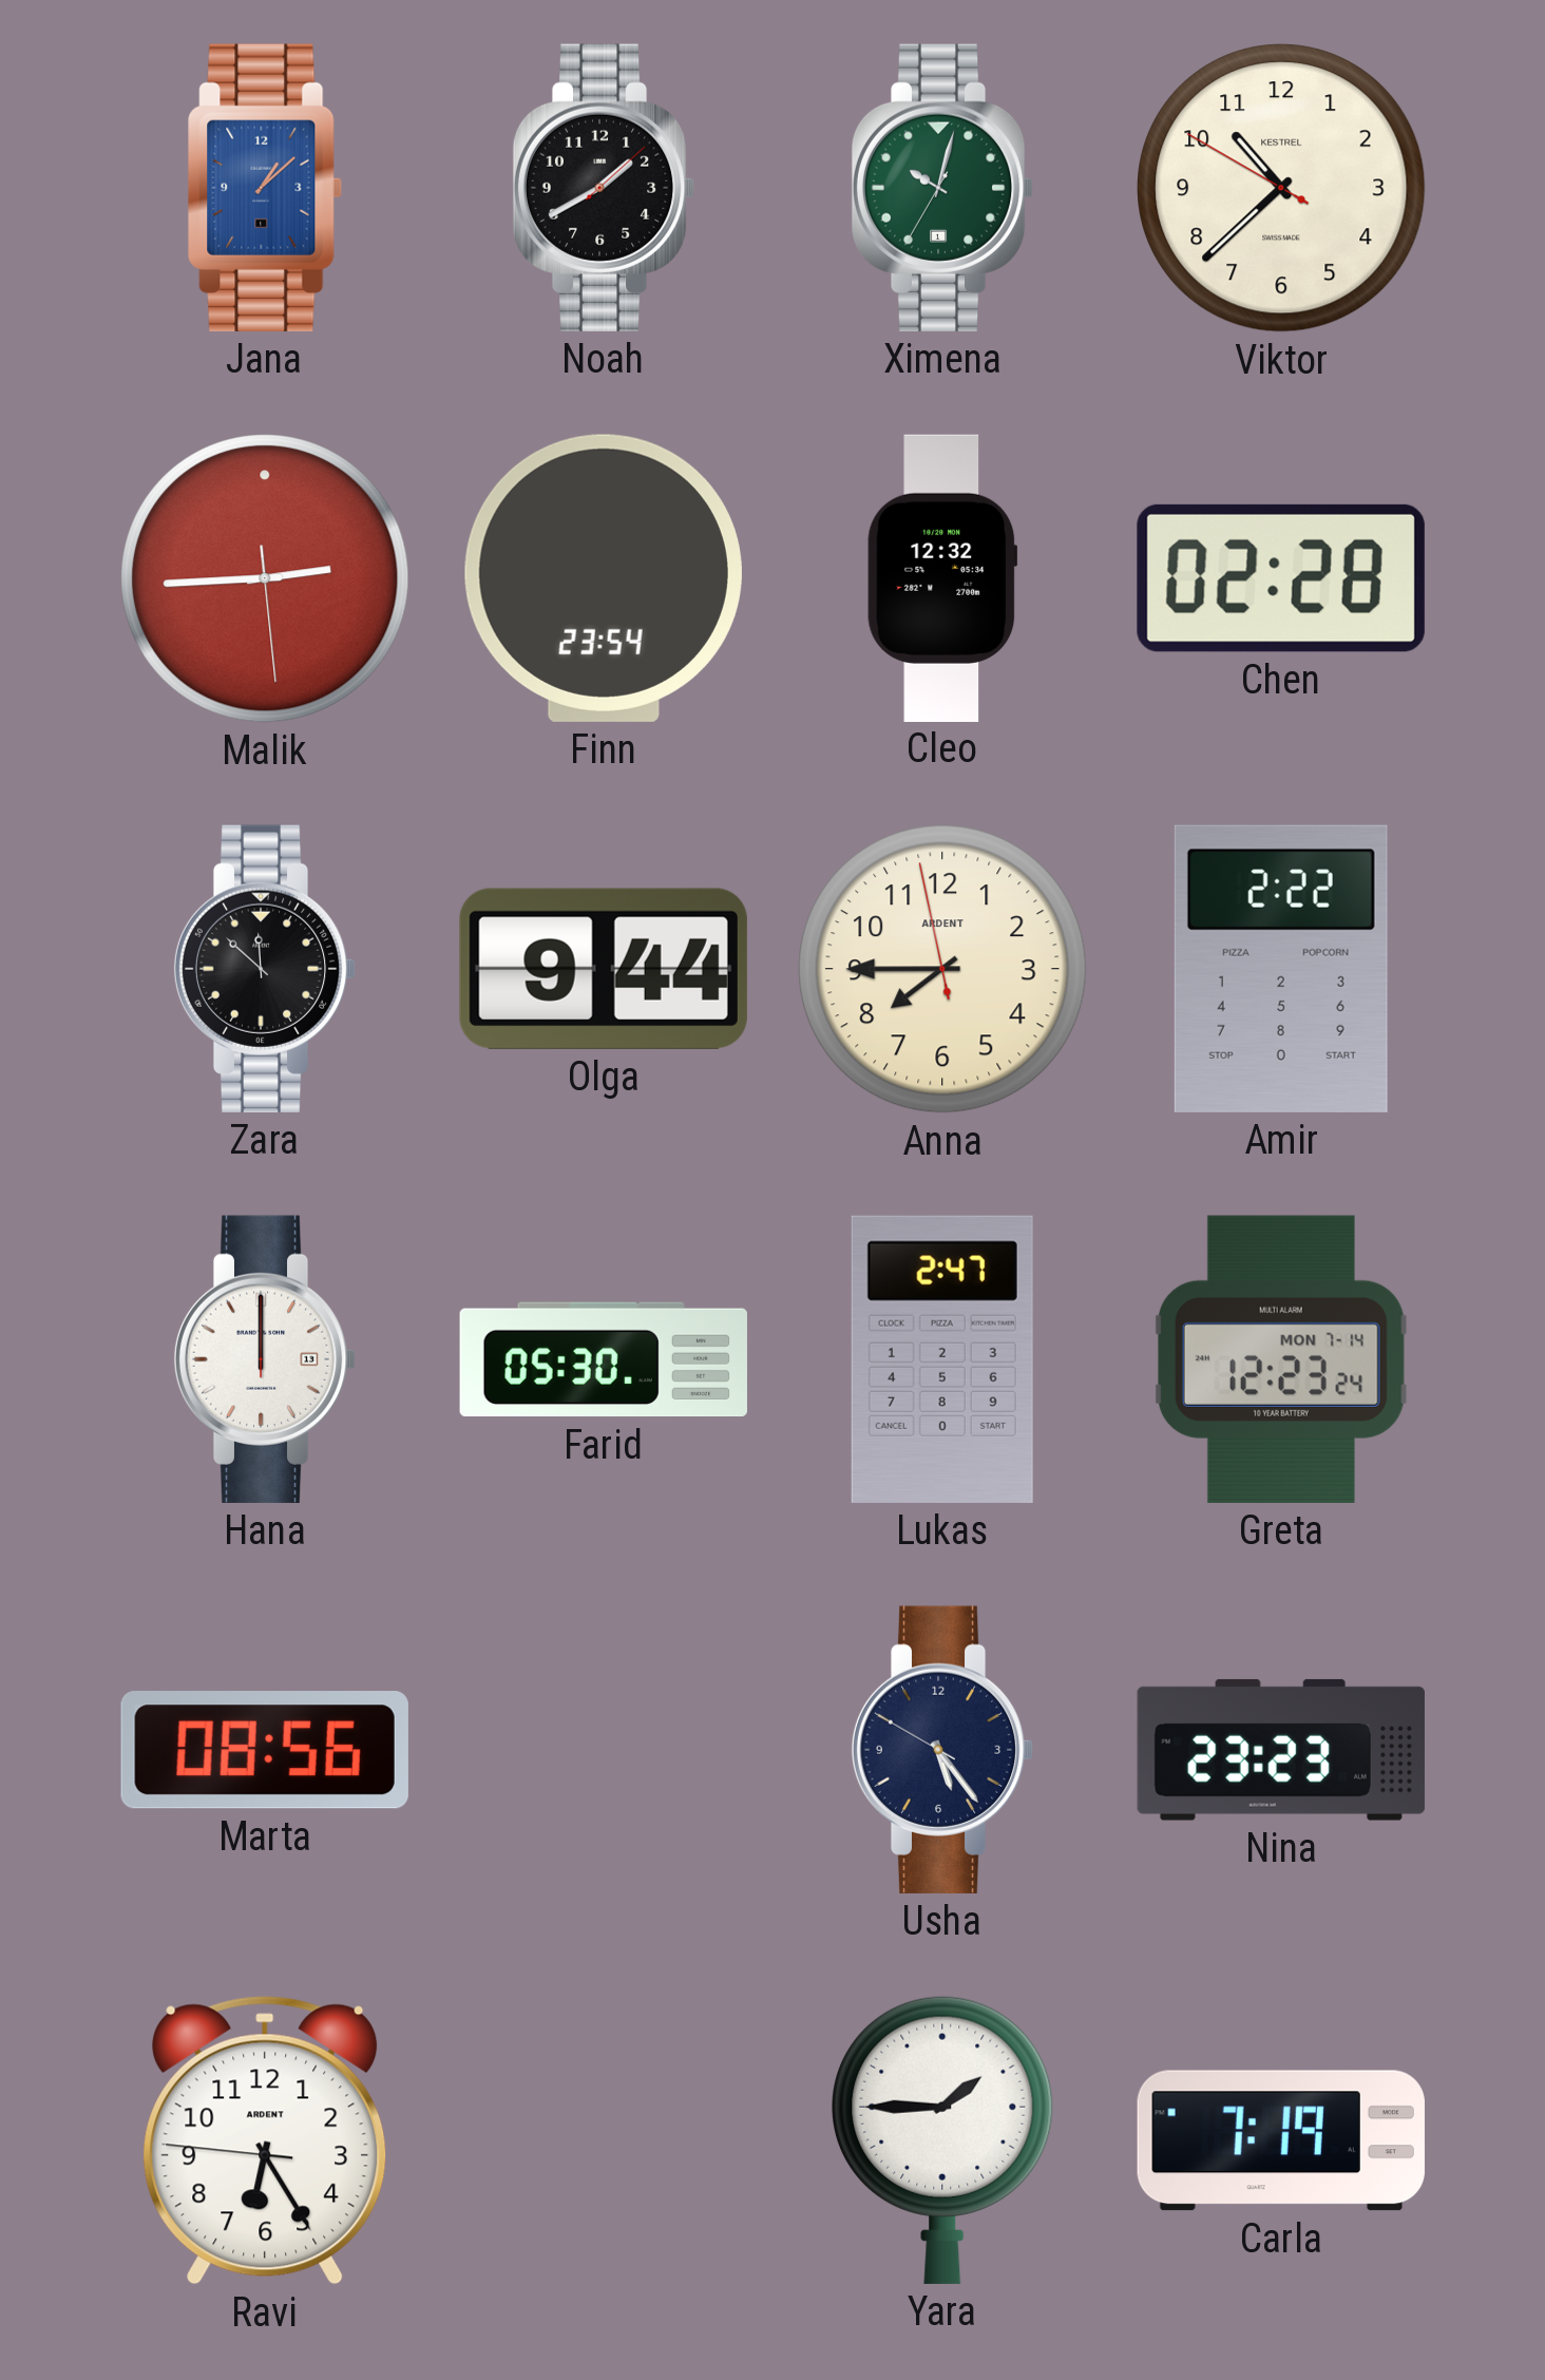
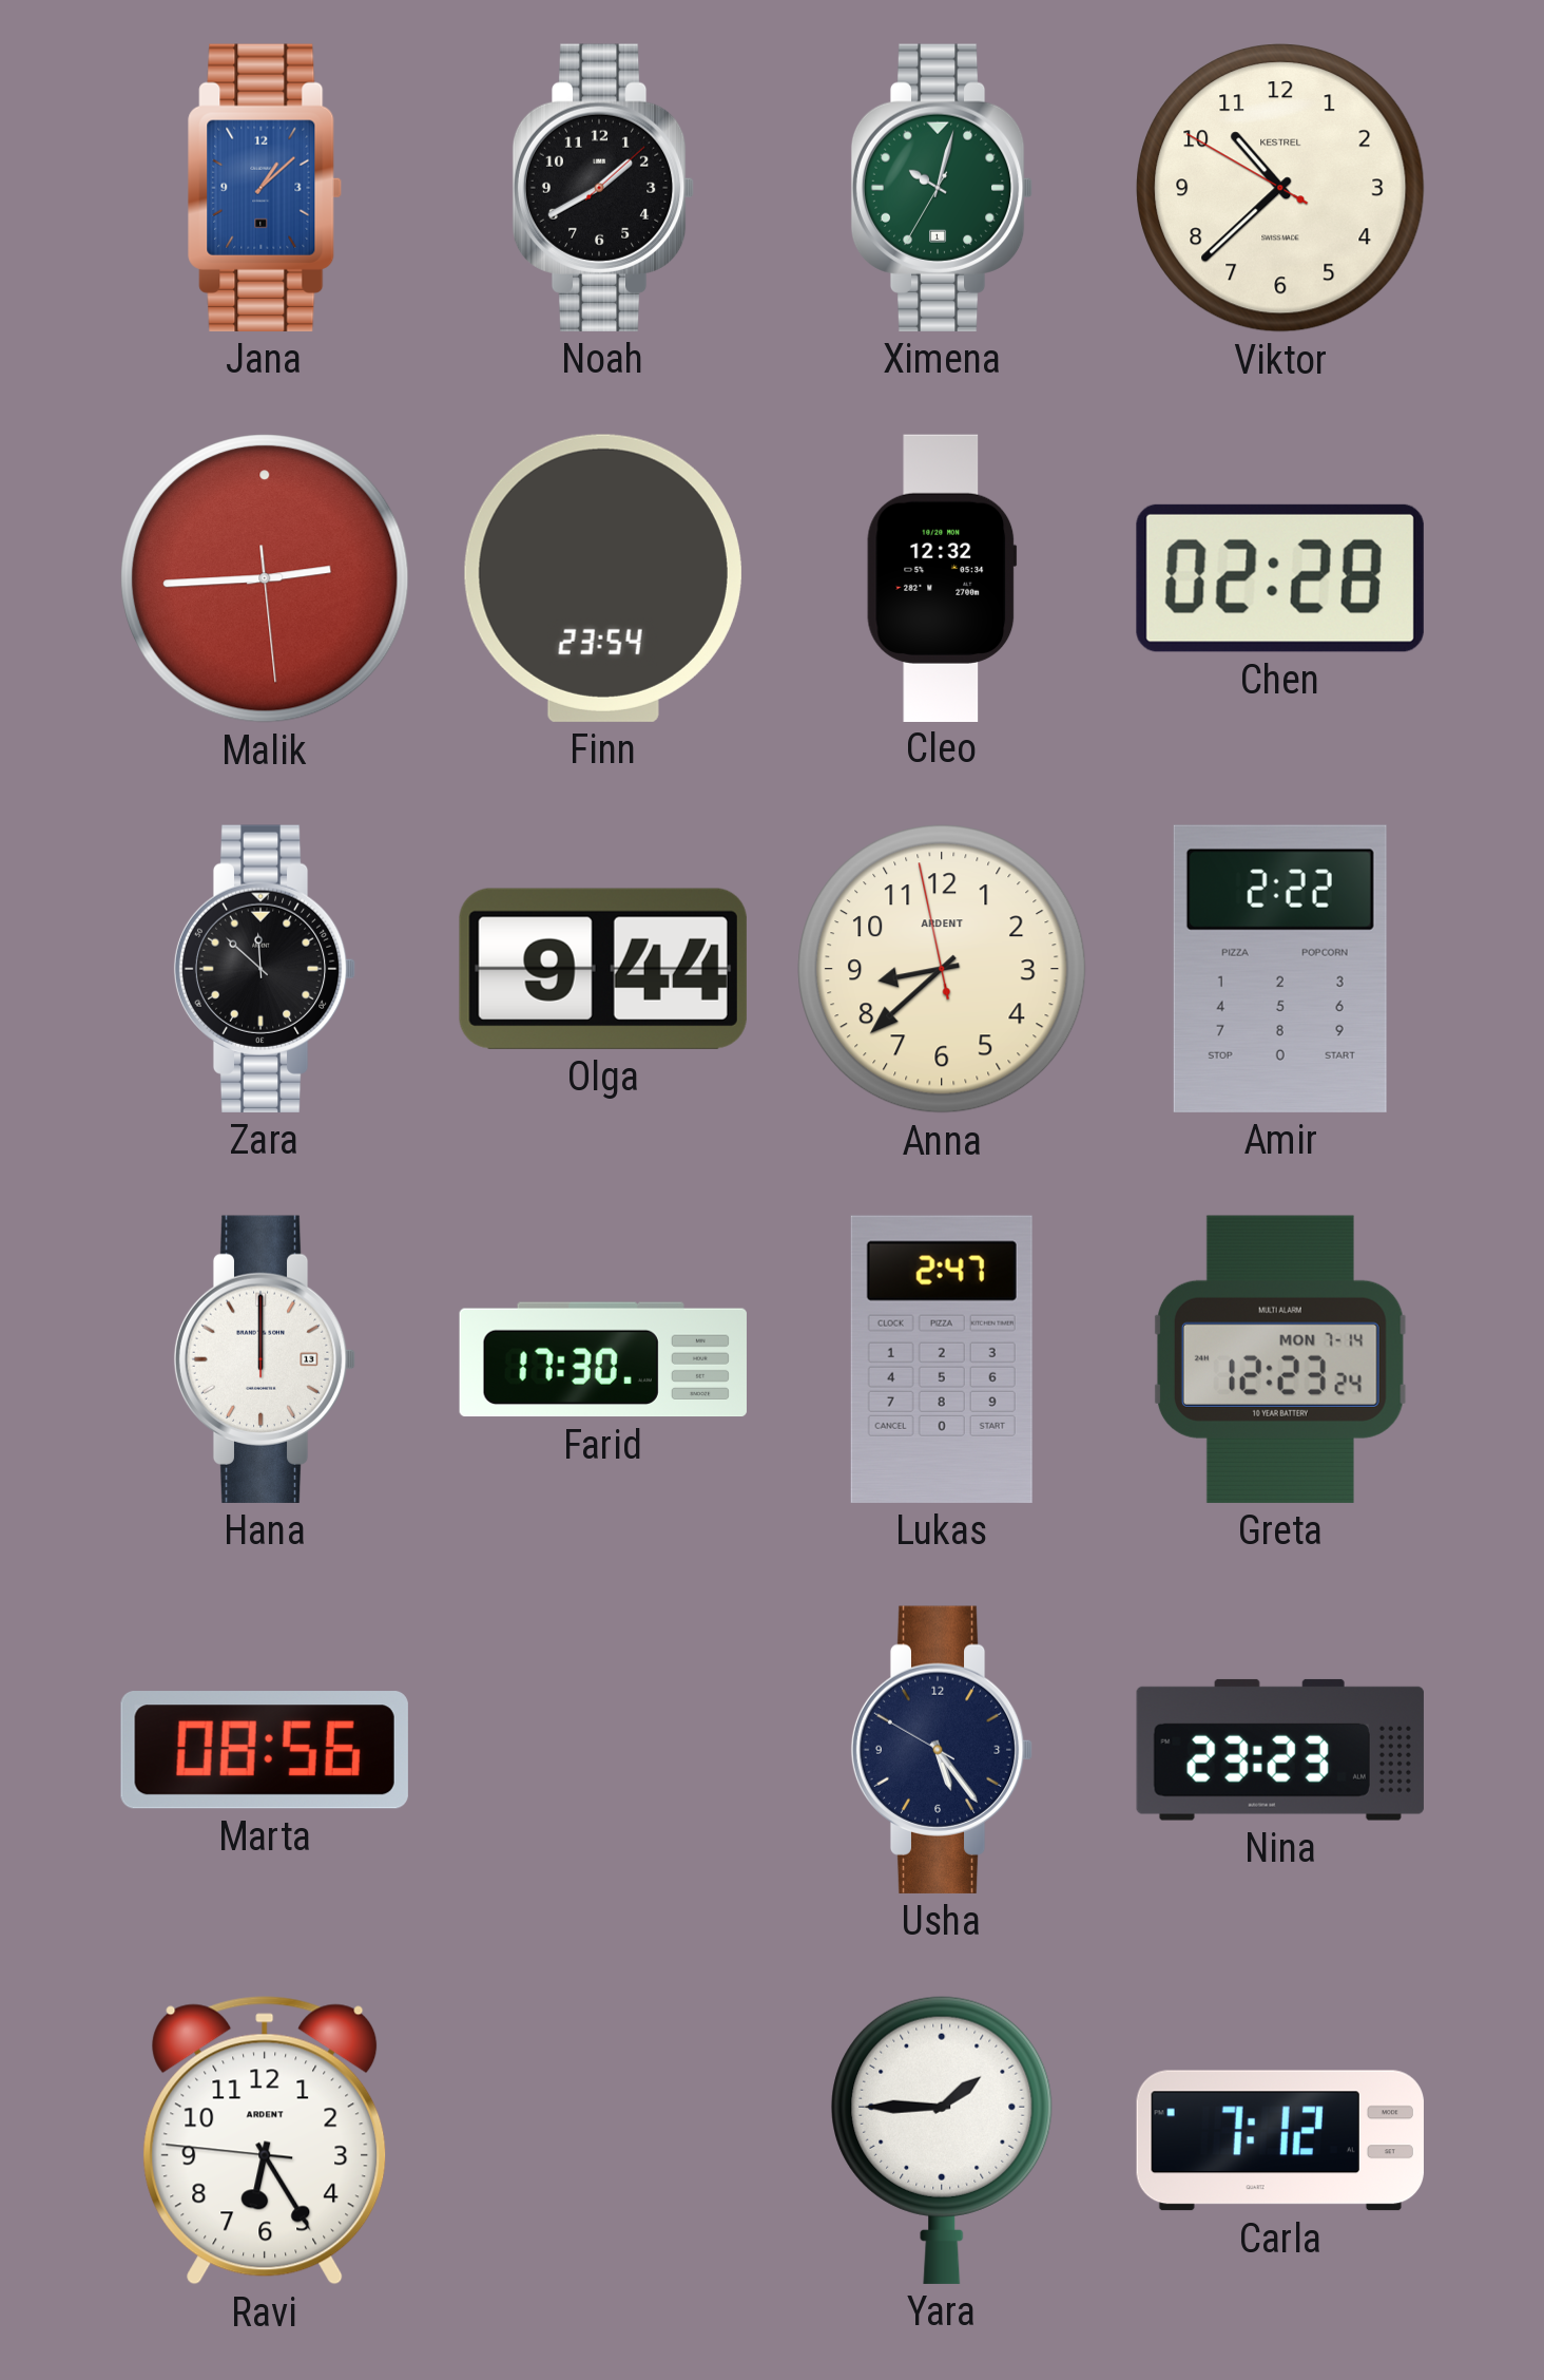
Anna: 7:44 -> 8:37 (942, 969)
Farid: 05:30 -> 17:30 (603, 1359)
Carla: 7:19 -> 7:12 (1280, 2140)
